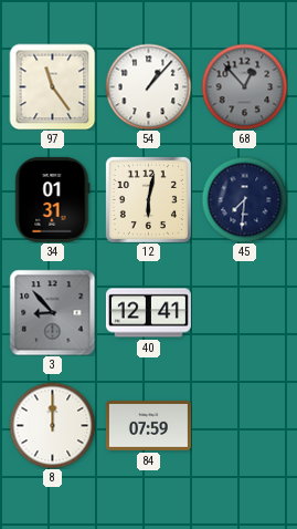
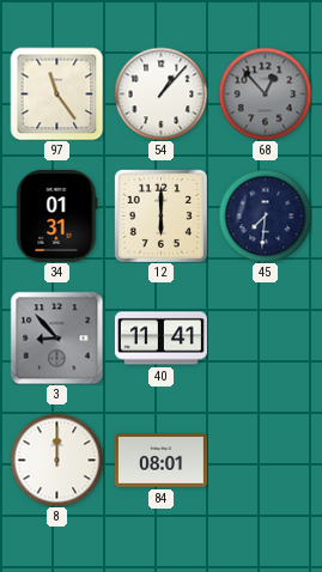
12: 6:02 -> 6:00 (160, 215)
40: 12:41 -> 11:41 (160, 339)
84: 07:59 -> 08:01 (160, 461)
